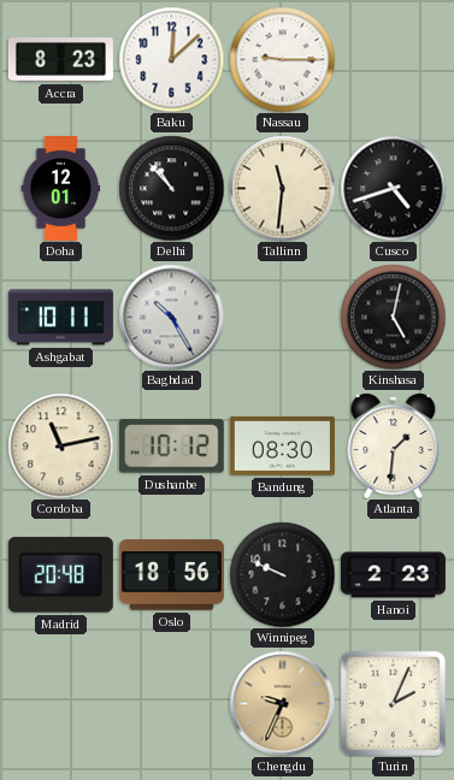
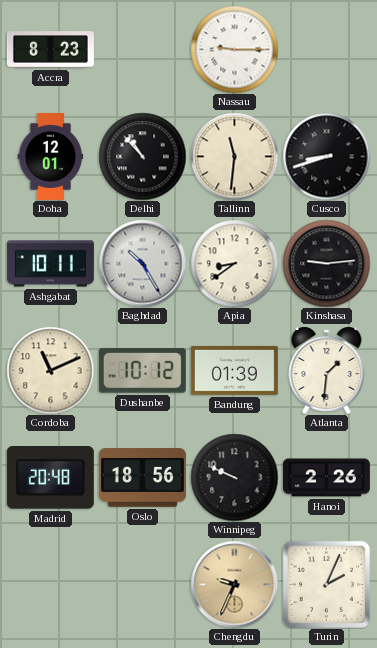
Baku: 12:08 -> none (171, 59)
Cusco: 4:42 -> 8:42 (326, 156)
Apia: none -> 8:39 (234, 263)
Kinshasa: 5:02 -> 9:14 (326, 263)
Cordoba: 11:13 -> 11:11 (50, 370)
Bandung: 08:30 -> 01:39 (234, 370)
Hanoi: 2:23 -> 2:26 (326, 478)
